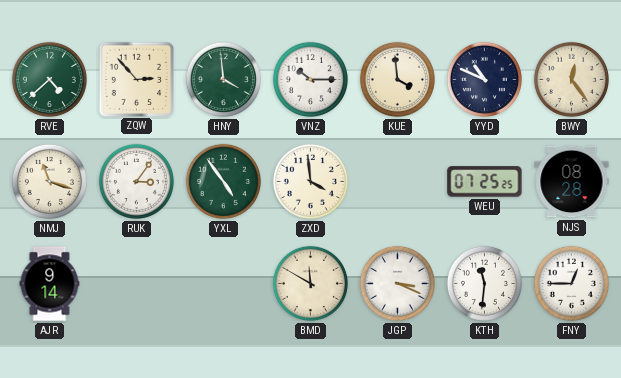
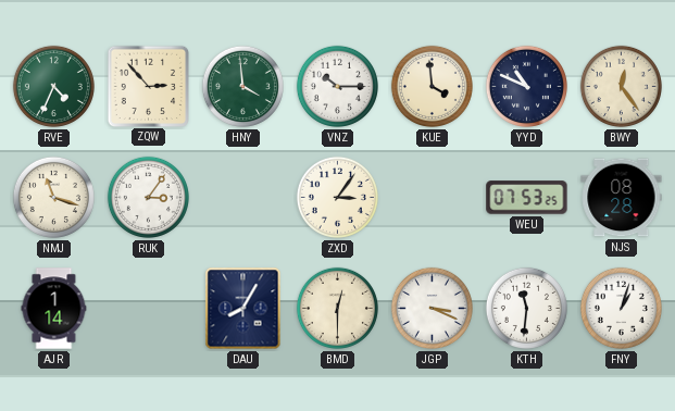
RVE: 4:38 -> 4:34 (53, 86)
YXL: 4:54 -> none (223, 181)
ZXD: 3:59 -> 3:06 (337, 197)
WEU: 07:25 -> 07:53 (527, 198)
AJR: 9:14 -> 1:14 (54, 309)
DAU: none -> 8:05 (243, 309)
BMD: 11:50 -> 12:30 (337, 308)
FNY: 12:45 -> 1:03 (621, 308)
